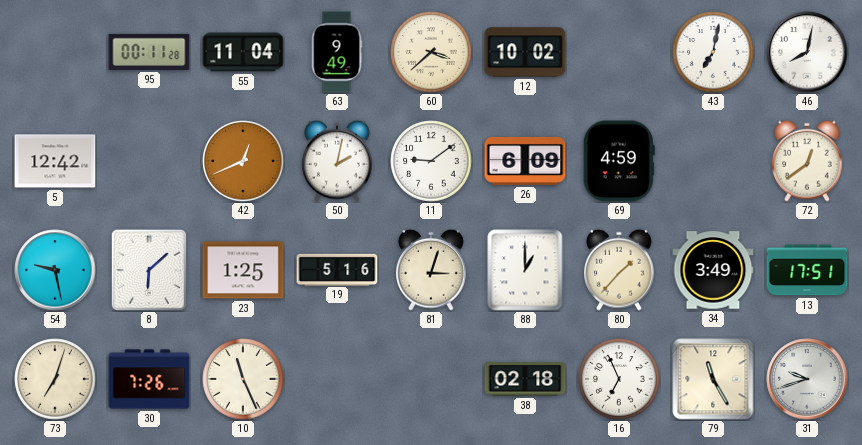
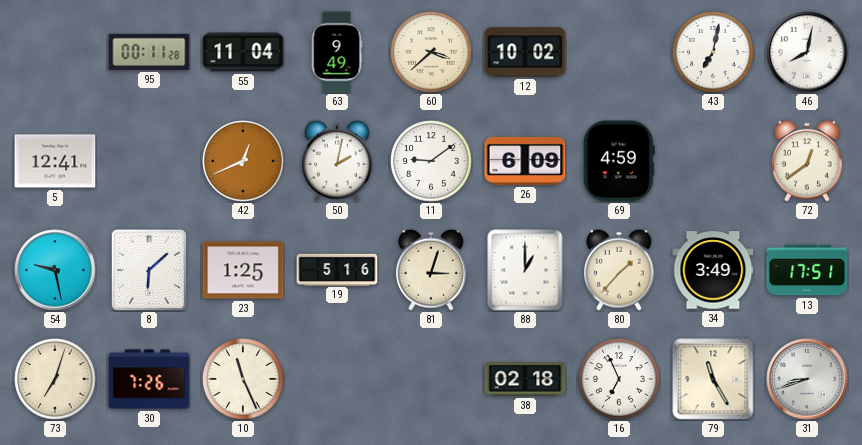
5: 12:42 -> 12:41 (55, 161)
31: 9:42 -> 8:42 (807, 379)
